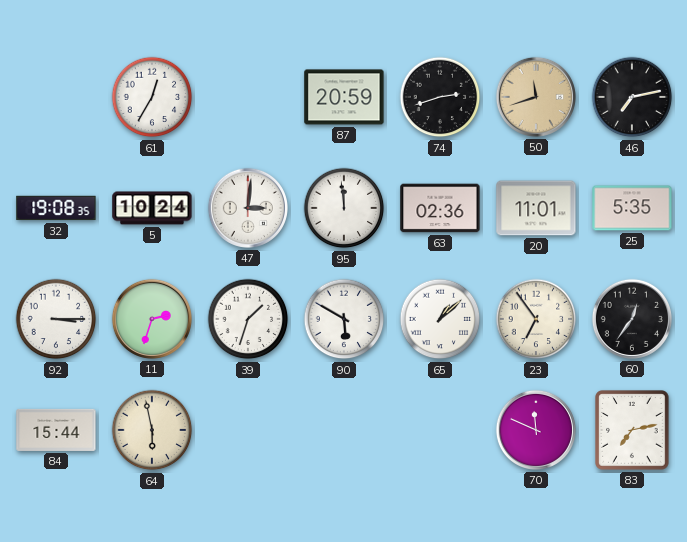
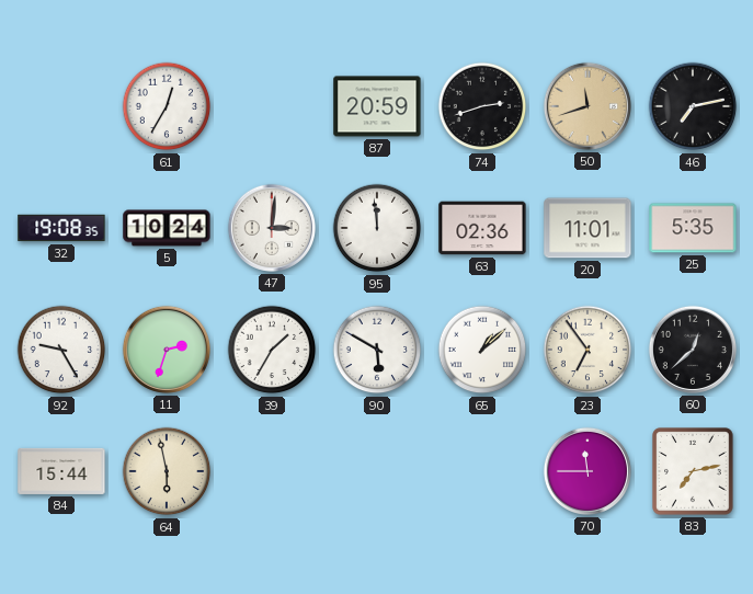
92: 3:15 -> 9:25 (61, 350)
39: 1:33 -> 1:35 (272, 350)
60: 12:36 -> 12:38 (693, 350)
70: 11:49 -> 11:45 (587, 471)
